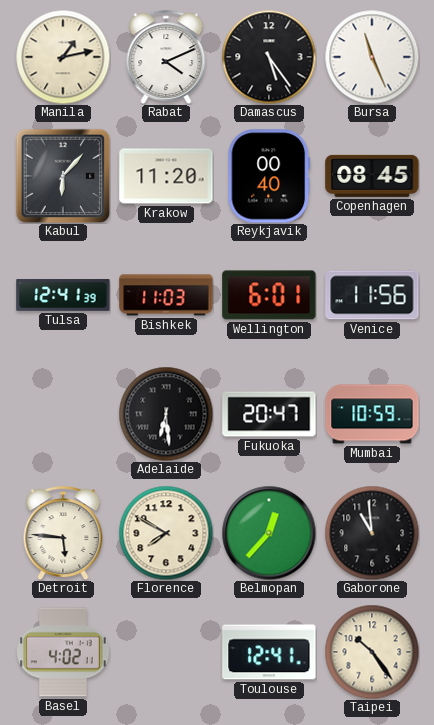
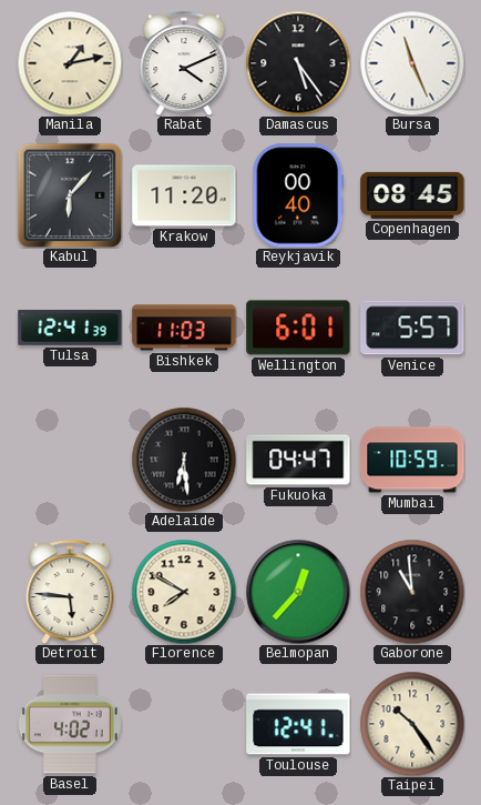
Venice: 11:56 -> 5:57 (412, 328)
Fukuoka: 20:47 -> 04:47 (298, 460)
